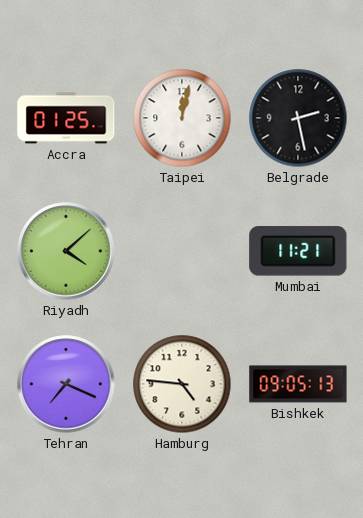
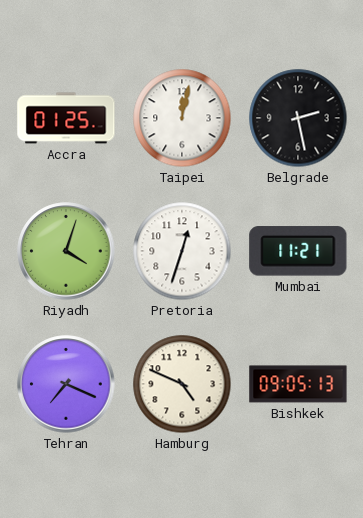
Riyadh: 4:08 -> 4:03 (66, 251)
Pretoria: none -> 12:33 (182, 251)
Hamburg: 4:46 -> 4:49 (182, 384)
